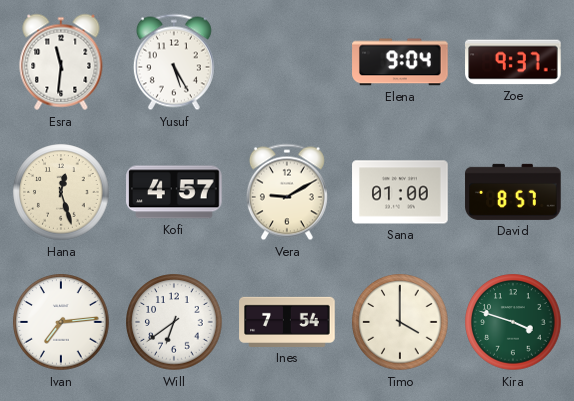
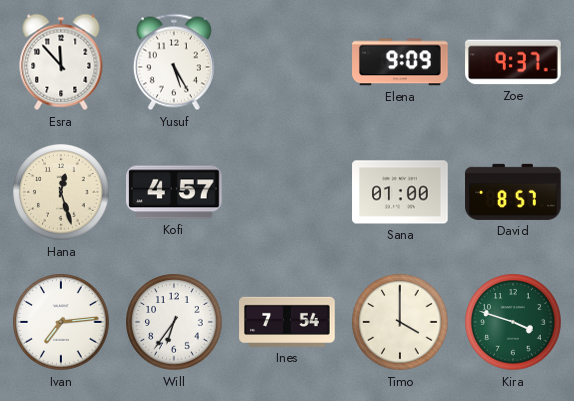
Esra: 11:31 -> 11:53 (61, 62)
Elena: 9:04 -> 9:09 (400, 62)
Vera: 9:10 -> none (287, 192)
Will: 6:39 -> 6:36 (174, 322)
